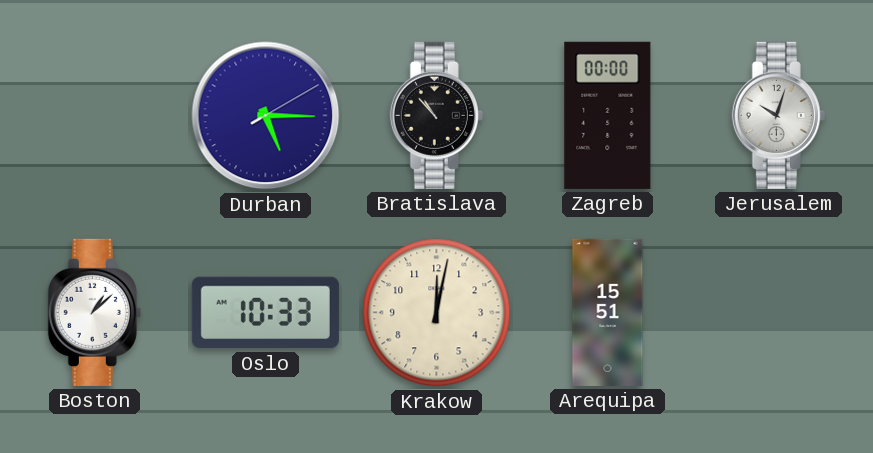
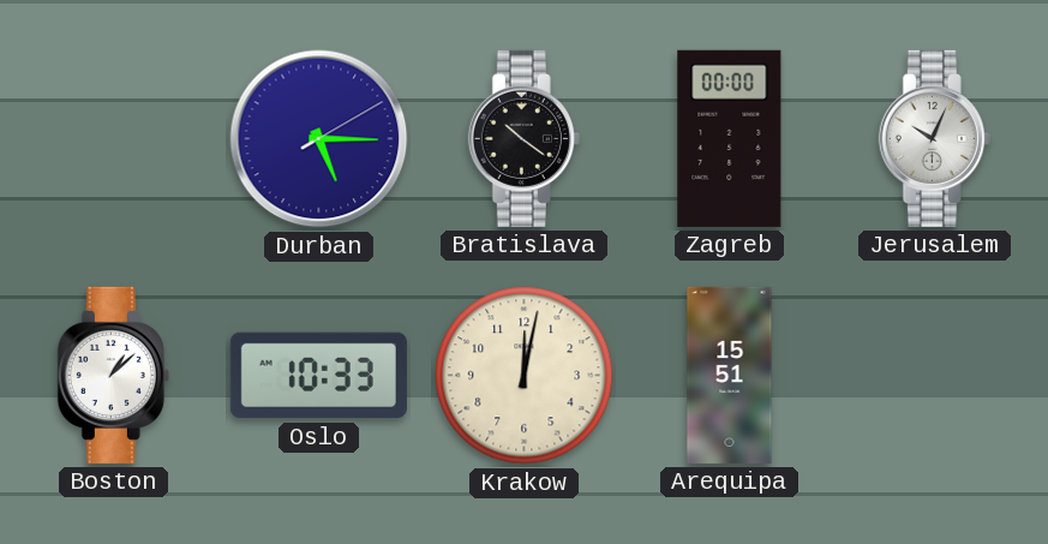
Bratislava: 10:53 -> 10:21 (523, 138)
Jerusalem: 10:03 -> 10:04 (934, 138)
